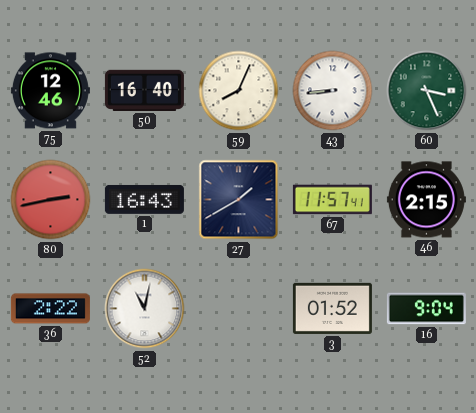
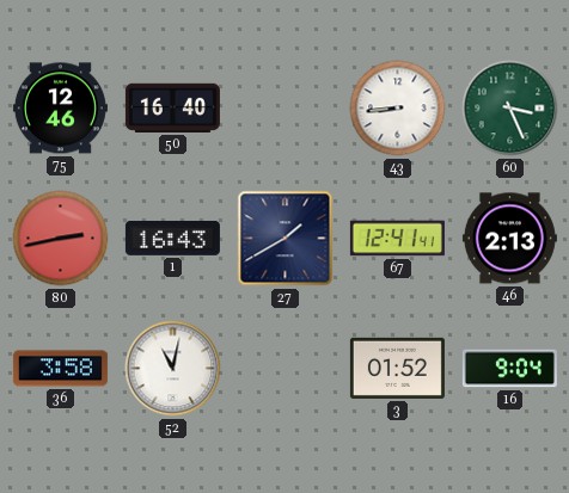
59: 8:04 -> none (239, 91)
67: 11:57 -> 12:41 (397, 239)
46: 2:15 -> 2:13 (509, 239)
36: 2:22 -> 3:58 (60, 369)
